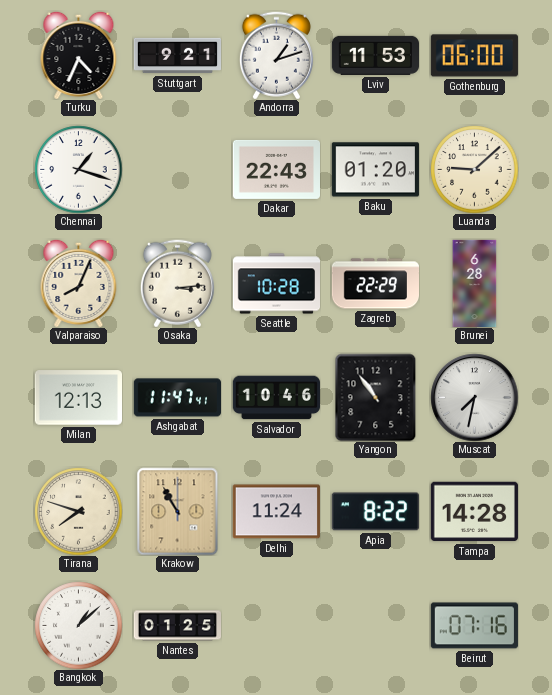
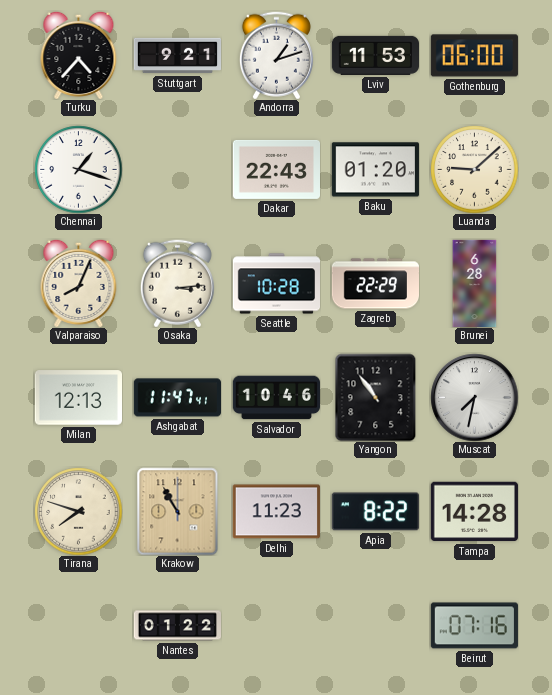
Turku: 4:34 -> 4:37 (79, 55)
Delhi: 11:24 -> 11:23 (276, 512)
Bangkok: 1:08 -> none (78, 625)
Nantes: 01:25 -> 01:22 (177, 626)
